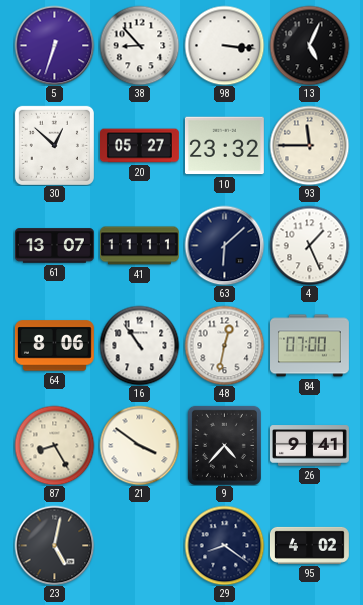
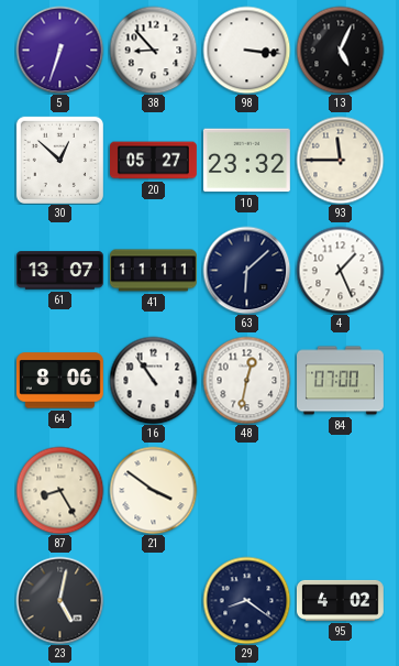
9: 4:37 -> none (224, 445)
26: 9:41 -> none (310, 446)
